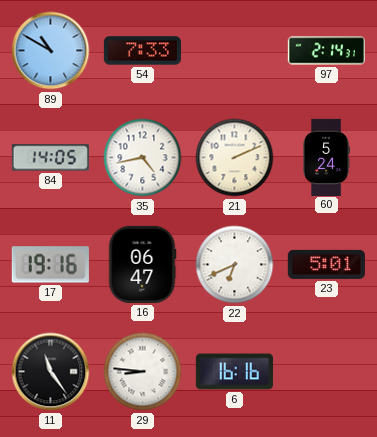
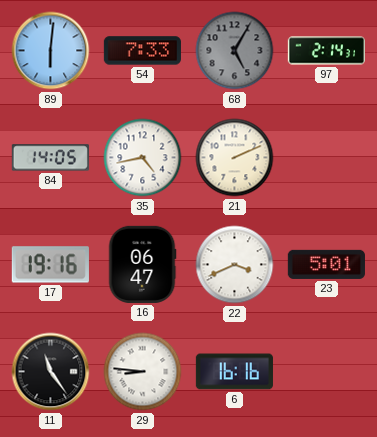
89: 10:50 -> 6:01 (51, 51)
68: none -> 5:05 (235, 51)
60: 5:24 -> none (327, 157)
22: 6:41 -> 3:41 (235, 265)
